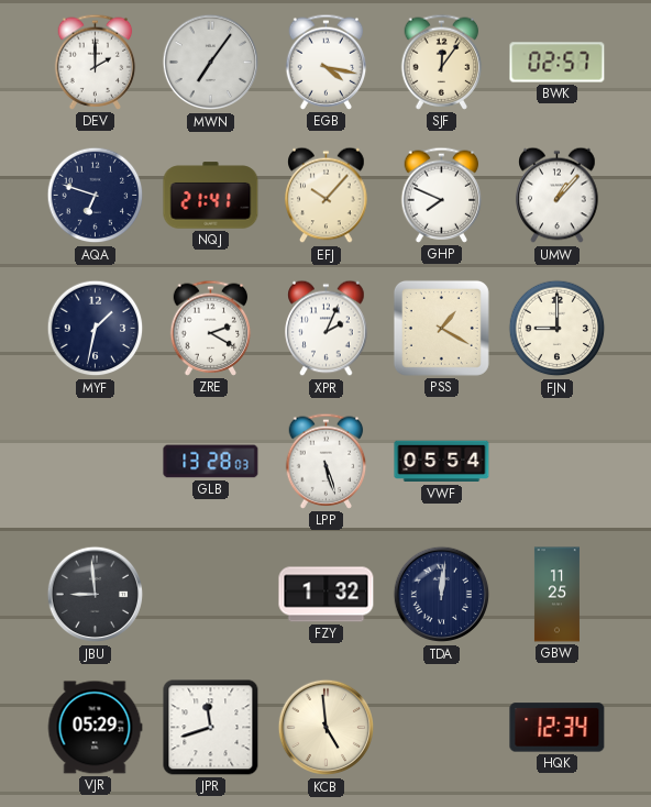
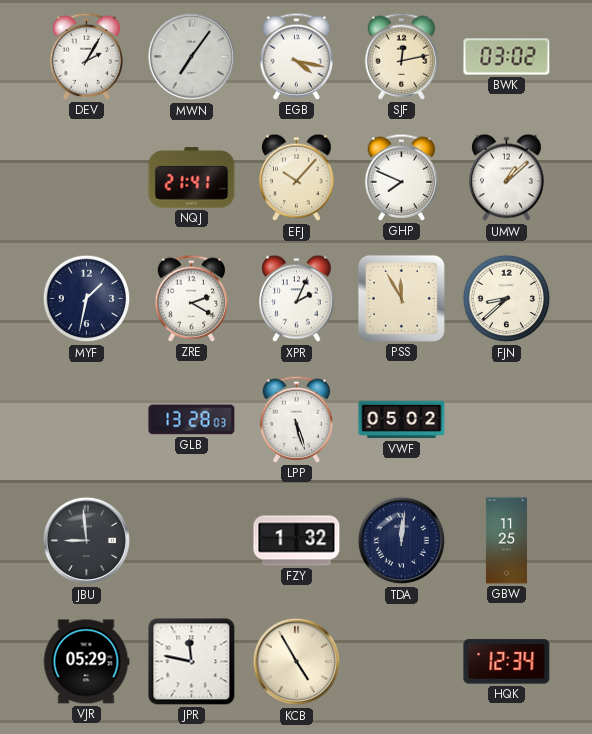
DEV: 2:00 -> 2:05 (87, 56)
SJF: 12:06 -> 12:13 (402, 56)
BWK: 02:57 -> 03:02 (507, 57)
AQA: 6:48 -> none (96, 196)
UMW: 1:07 -> 1:08 (507, 178)
PSS: 1:20 -> 11:55 (401, 298)
FJN: 9:00 -> 8:38 (507, 299)
VWF: 05:54 -> 05:02 (402, 420)
JPR: 11:42 -> 11:47 (192, 662)
KCB: 4:59 -> 4:55 (297, 662)
